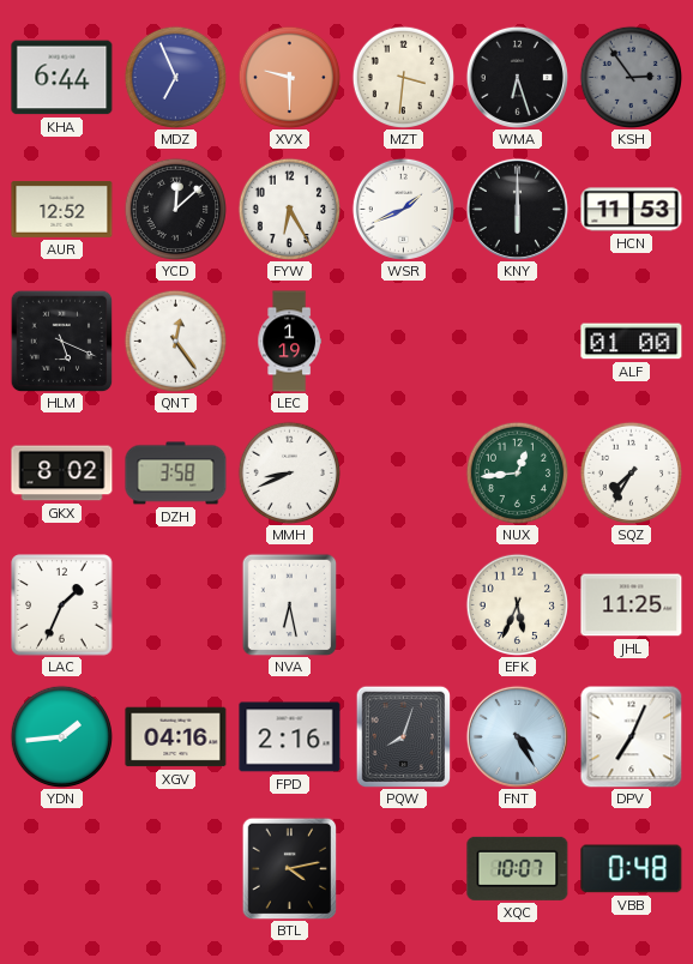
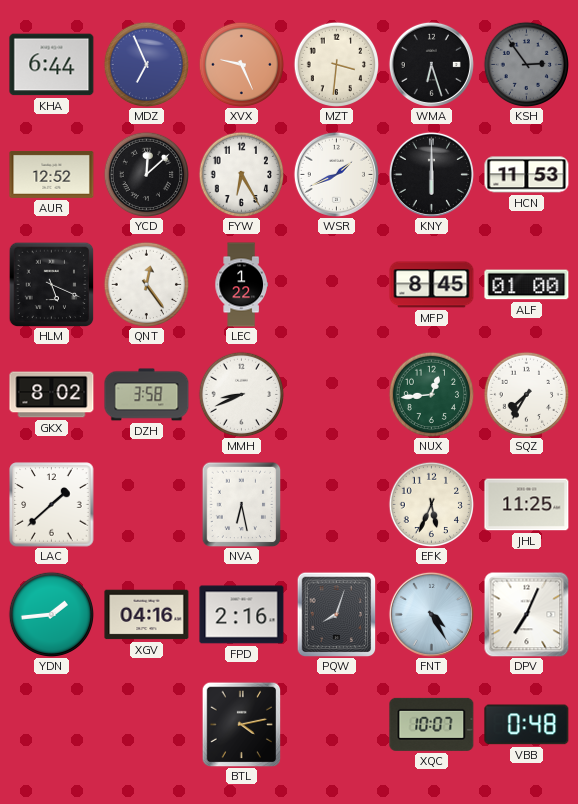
XVX: 9:30 -> 9:26 (241, 64)
LEC: 1:19 -> 1:22 (241, 285)
MFP: none -> 8:45 (432, 285)
LAC: 1:34 -> 1:38 (52, 505)
